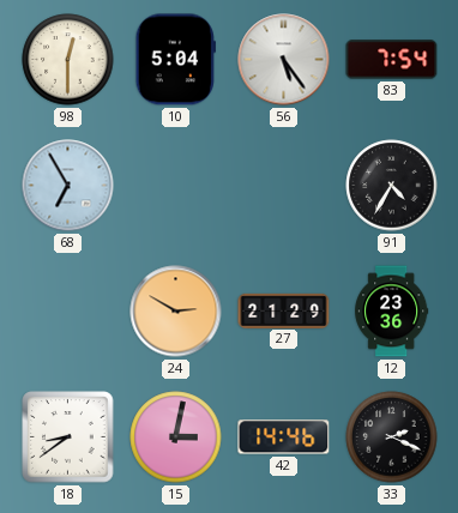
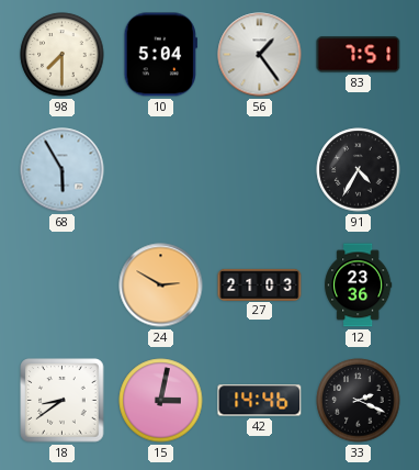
98: 12:30 -> 7:30 (63, 55)
56: 5:24 -> 1:24 (260, 55)
83: 7:54 -> 7:51 (359, 55)
68: 6:55 -> 5:55 (63, 170)
27: 21:29 -> 21:03 (260, 284)
